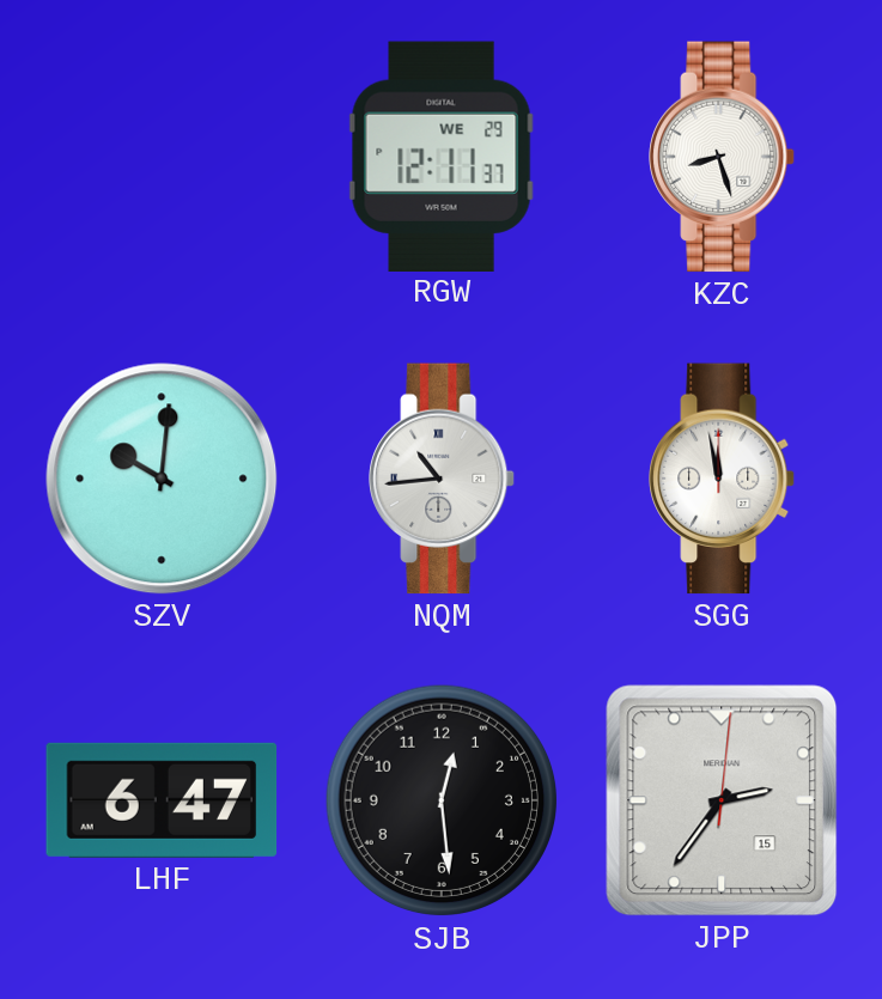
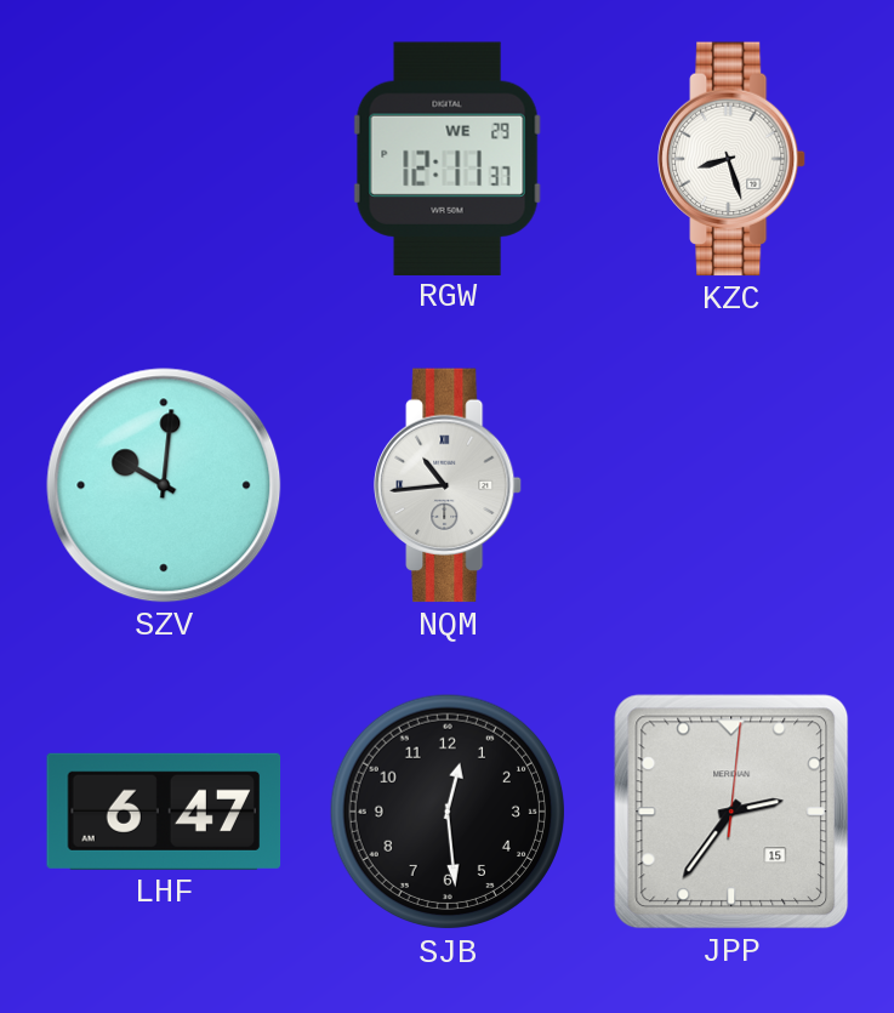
SGG: 11:58 -> none (722, 479)
